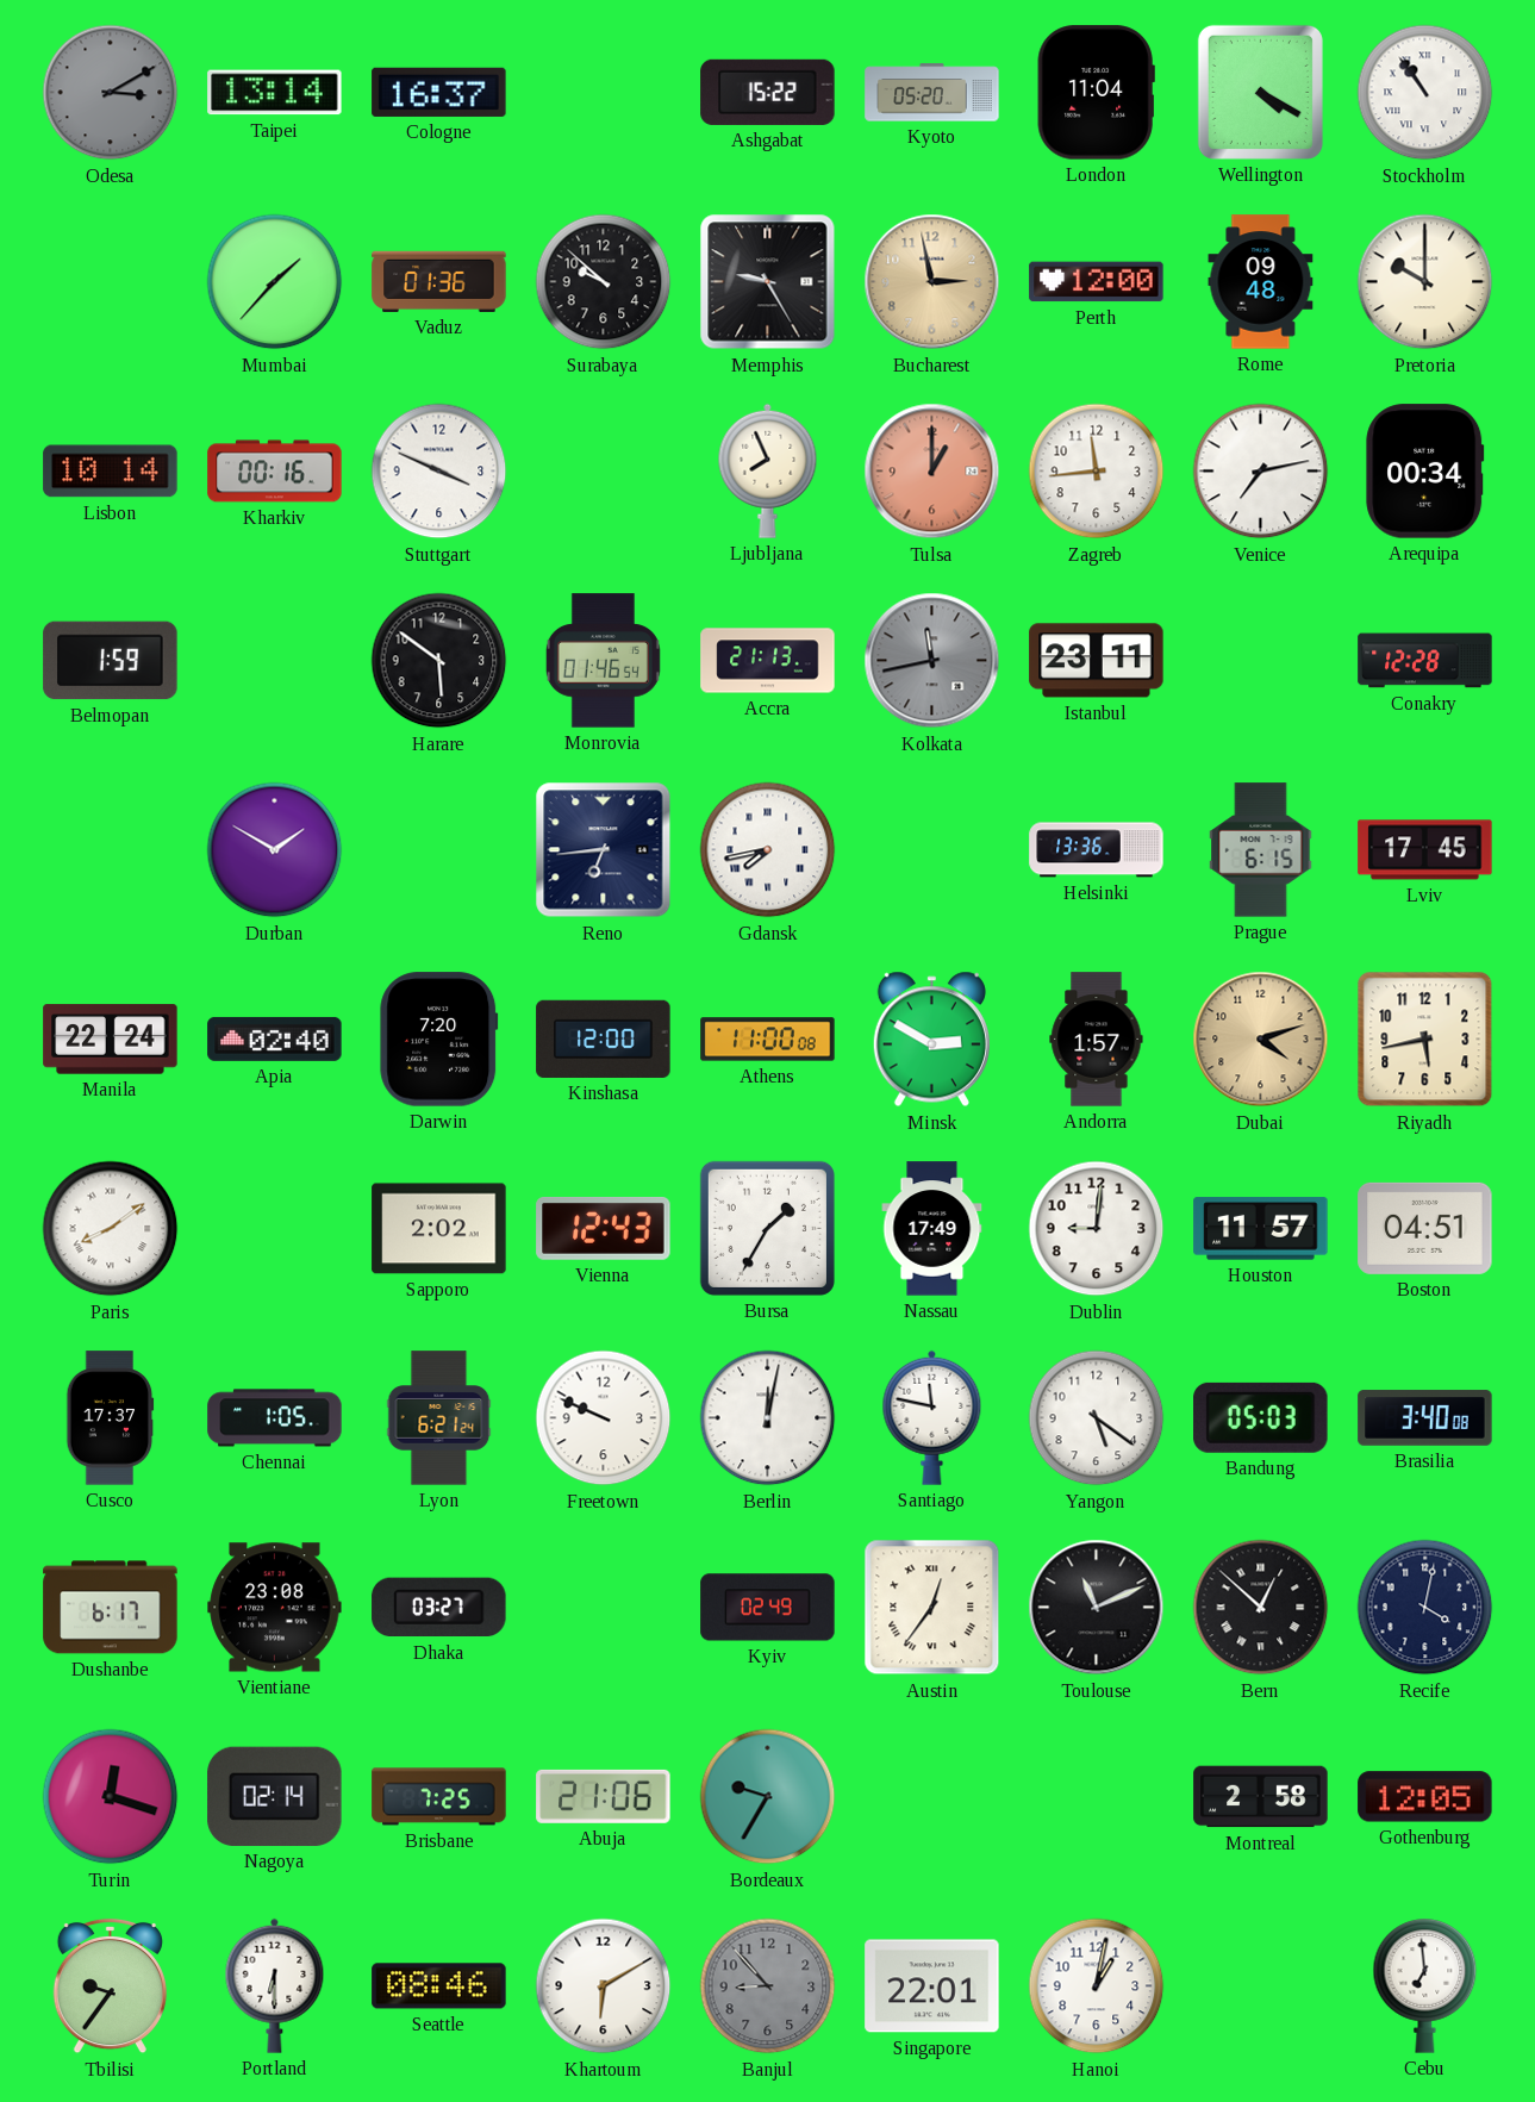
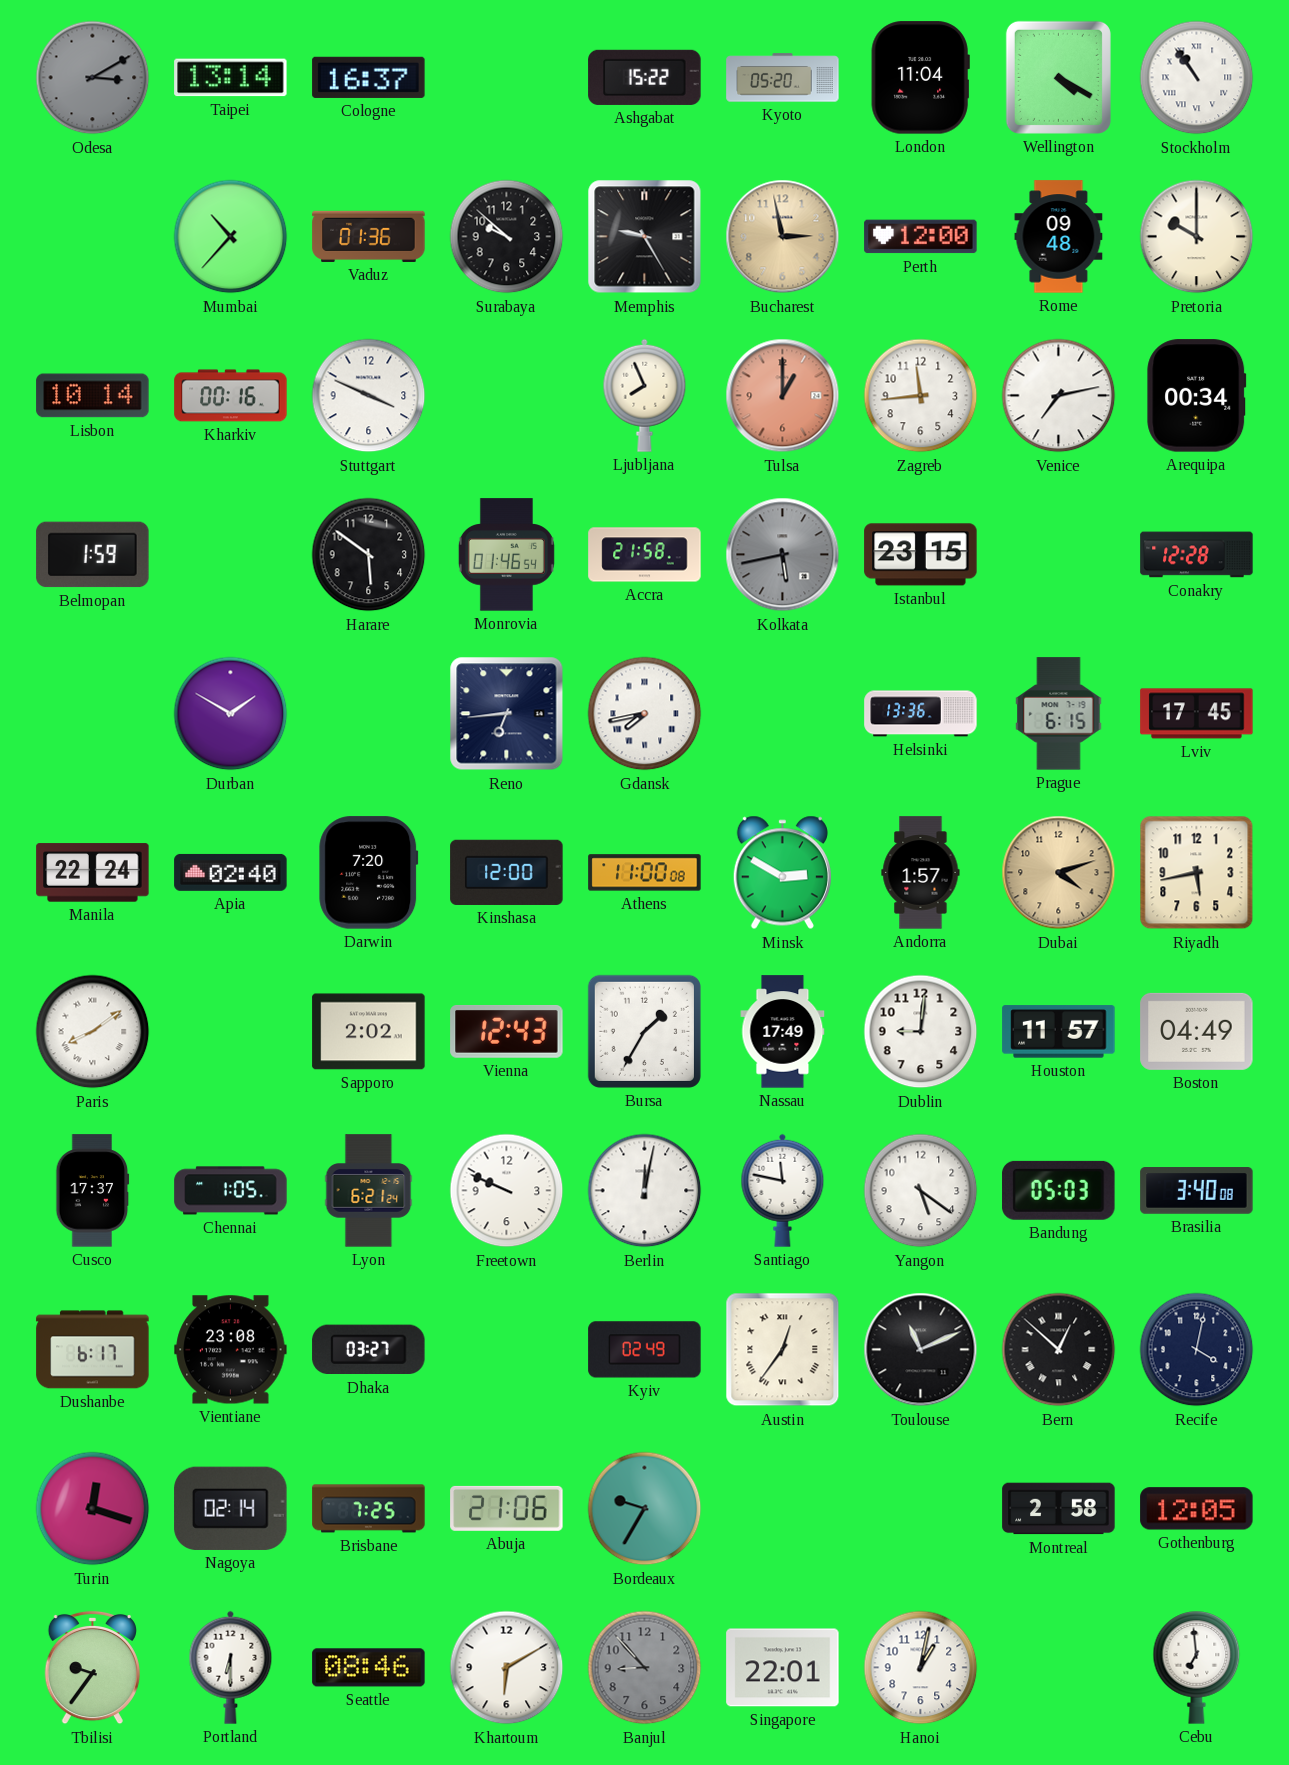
Mumbai: 1:37 -> 10:37 (231, 237)
Accra: 21:13 -> 21:58 (645, 555)
Kolkata: 11:43 -> 5:43 (783, 555)
Istanbul: 23:11 -> 23:15 (921, 555)
Boston: 04:51 -> 04:49 (1197, 1031)
